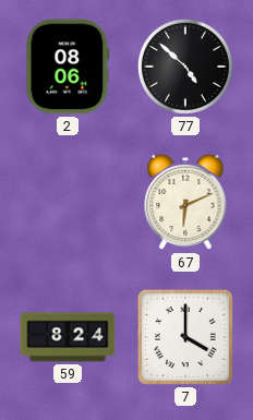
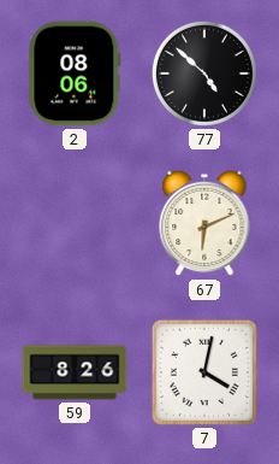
59: 8:24 -> 8:26 (75, 372)
7: 4:00 -> 4:02 (204, 372)
